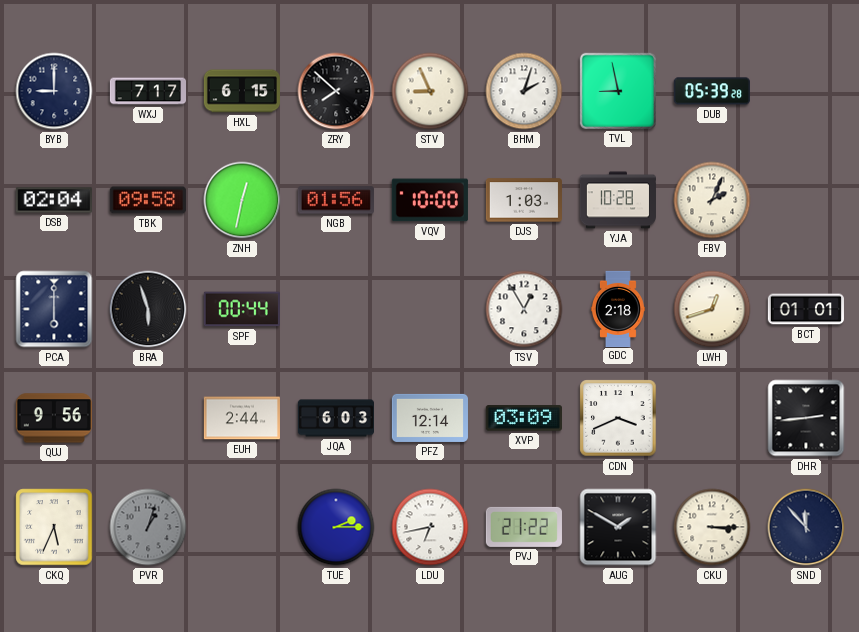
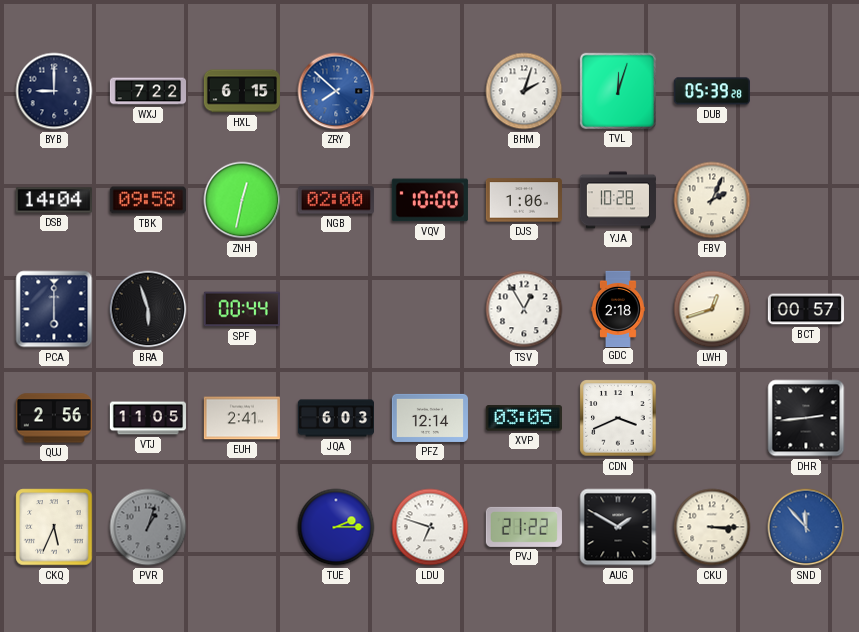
WXJ: 7:17 -> 7:22 (147, 91)
ZRY dial: black -> blue (336, 91)
STV: 8:56 -> none (430, 91)
TVL: 8:58 -> 12:03 (618, 91)
DSB: 02:04 -> 14:04 (54, 200)
NGB: 01:56 -> 02:00 (336, 200)
DJS: 1:03 -> 1:06 (524, 200)
BCT: 01:01 -> 00:57 (806, 309)
QUJ: 9:56 -> 2:56 (54, 418)
VTJ: none -> 11:05 (147, 418)
EUH: 2:44 -> 2:41 (242, 418)
XVP: 03:09 -> 03:05 (524, 418)
LDU: 6:43 -> 6:48 (430, 527)
SND dial: navy -> blue (806, 527)
